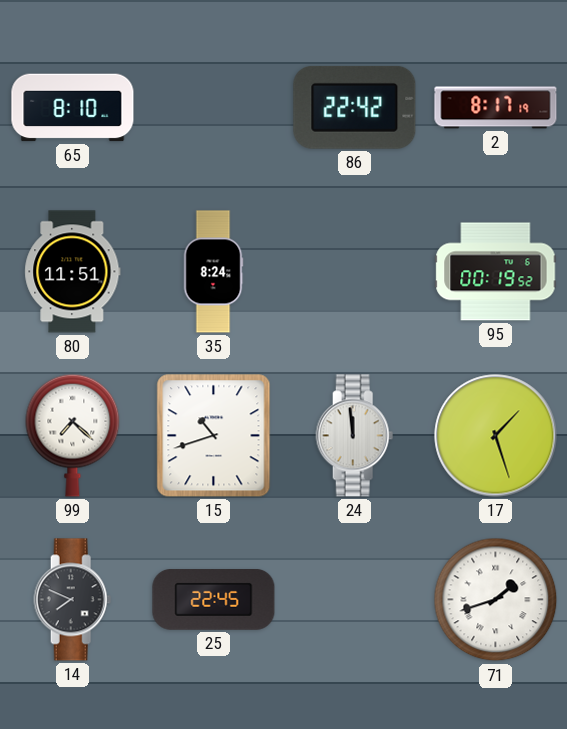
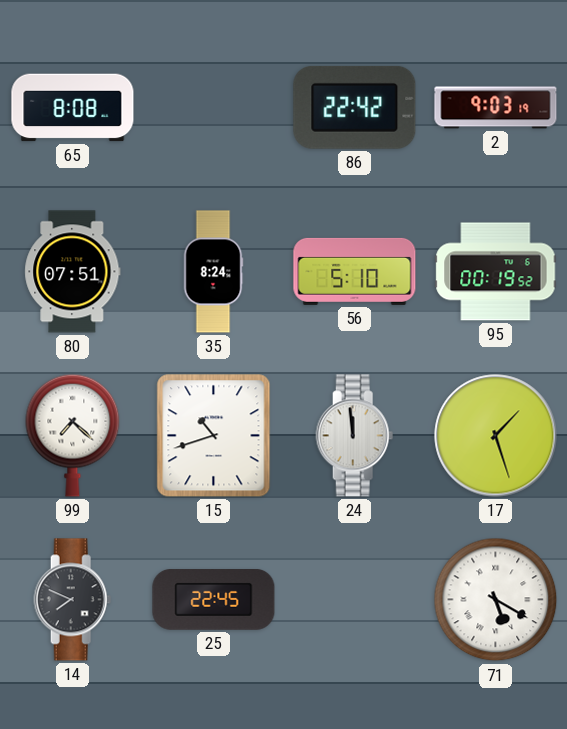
65: 8:10 -> 8:08 (73, 108)
2: 8:17 -> 9:03 (496, 108)
80: 11:51 -> 07:51 (73, 272)
56: none -> 5:10 (355, 271)
71: 1:42 -> 5:20 (496, 600)
